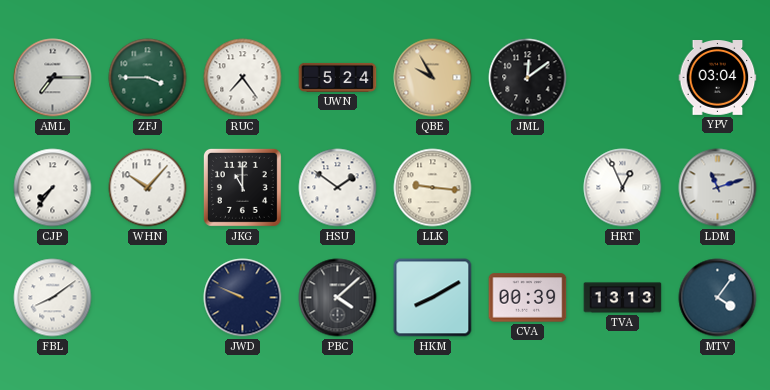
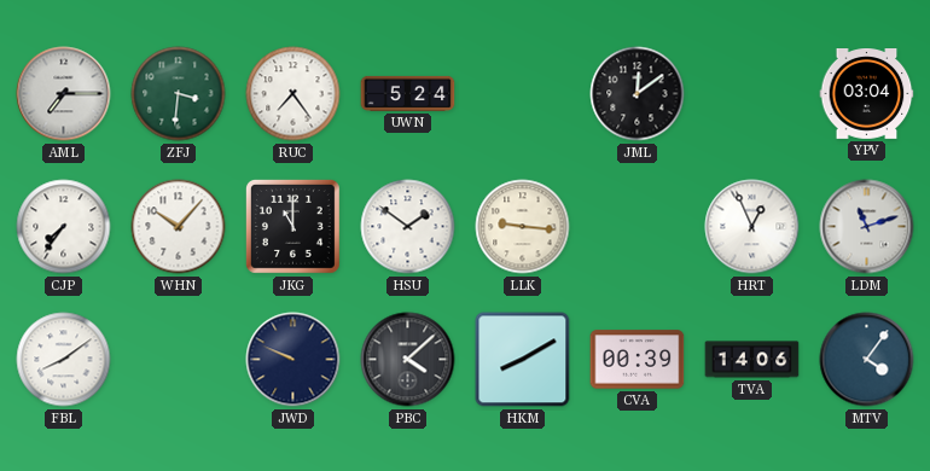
ZFJ: 3:45 -> 3:31 (179, 94)
QBE: 9:55 -> none (433, 78)
TVA: 13:13 -> 14:06 (752, 360)
